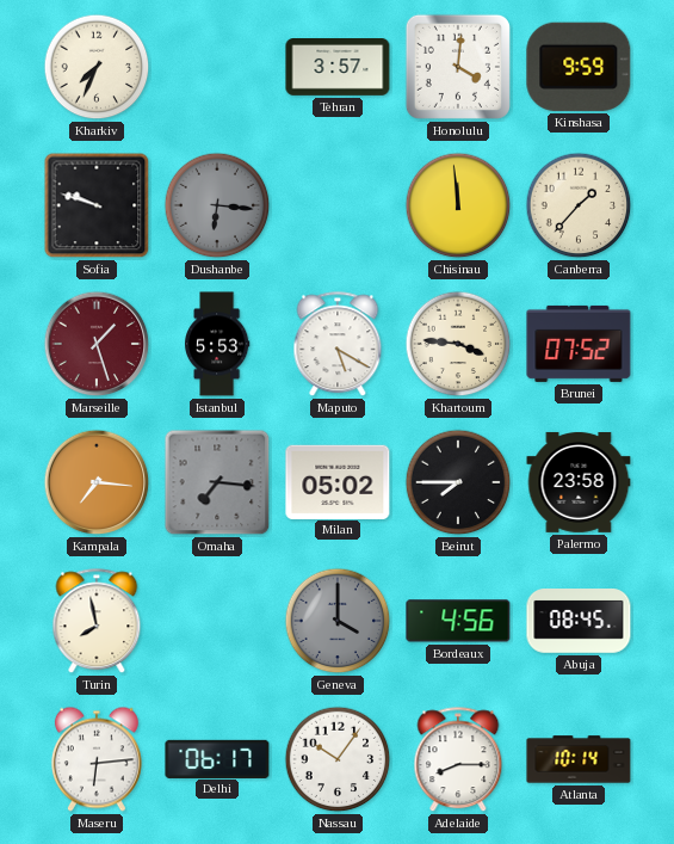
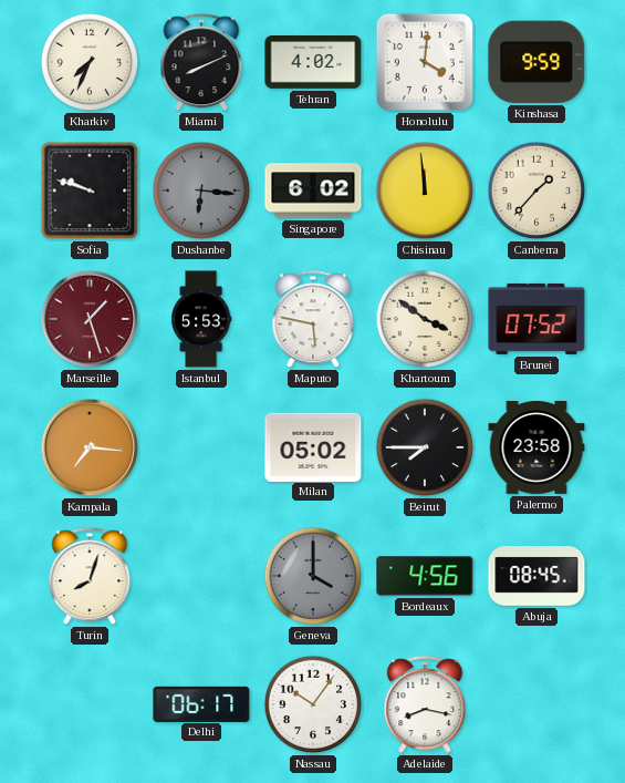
Miami: none -> 8:11 (201, 63)
Tehran: 3:57 -> 4:02 (313, 63)
Singapore: none -> 6:02 (313, 190)
Maputo: 5:20 -> 5:47 (313, 320)
Khartoum: 3:46 -> 3:51 (425, 319)
Omaha: 7:16 -> none (217, 482)
Turin: 7:58 -> 8:03 (90, 577)
Maseru: 6:14 -> none (97, 759)
Adelaide: 8:15 -> 8:17 (425, 705)
Atlanta: 10:14 -> none (579, 759)
